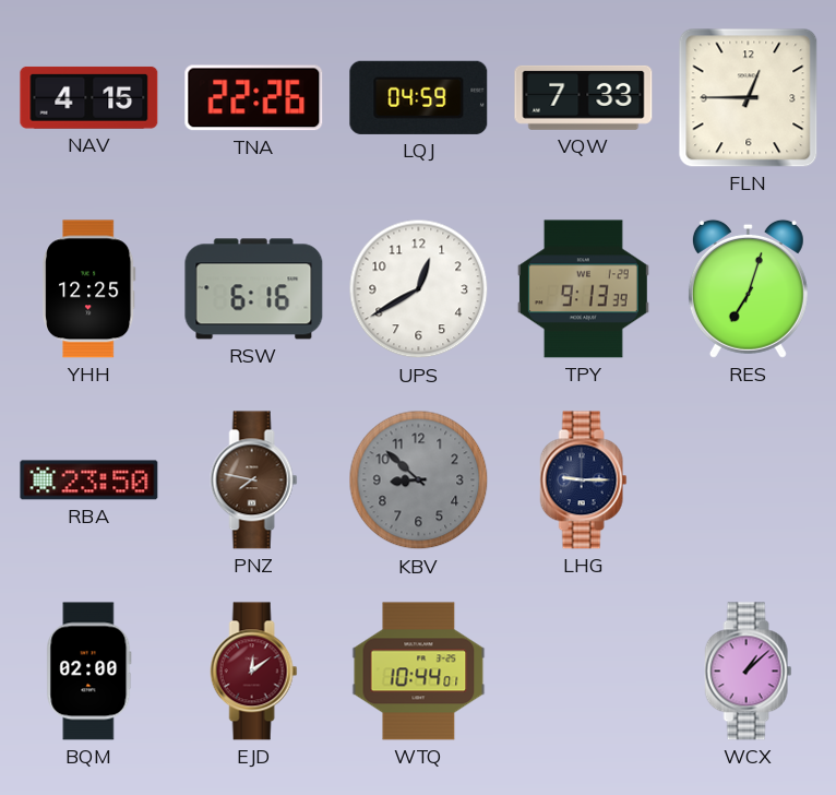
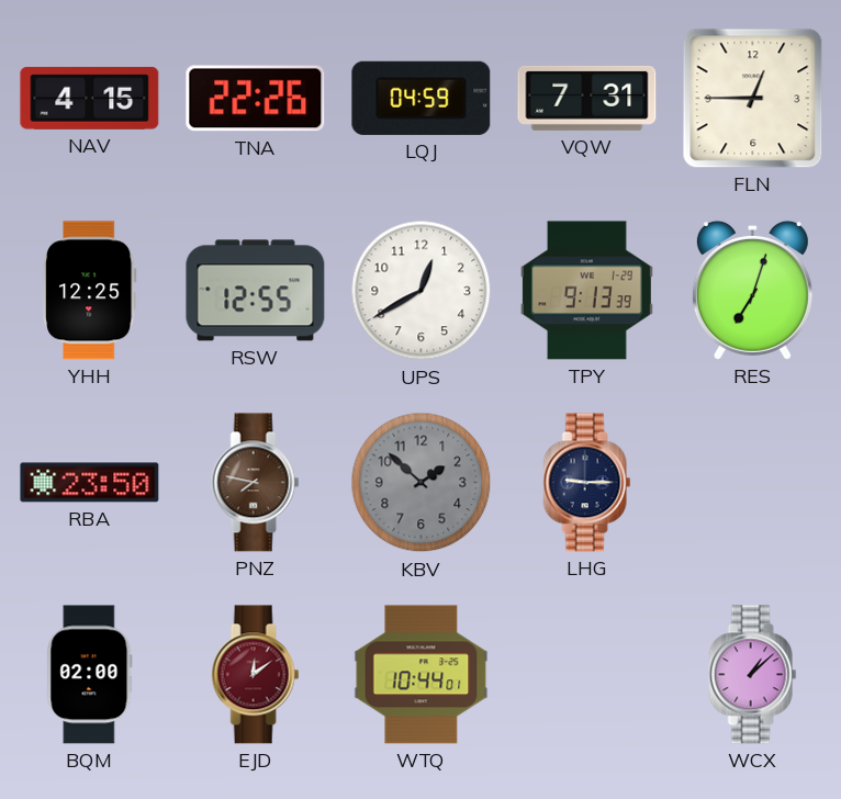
VQW: 7:33 -> 7:31 (587, 98)
RSW: 6:16 -> 12:55 (256, 291)
KBV: 8:52 -> 1:52 (422, 483)
